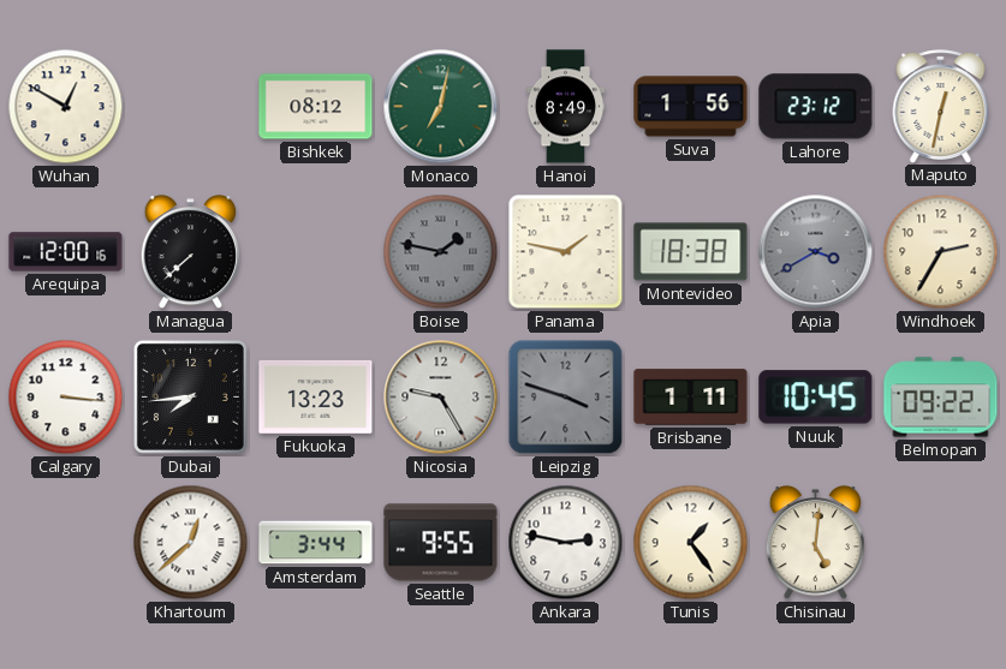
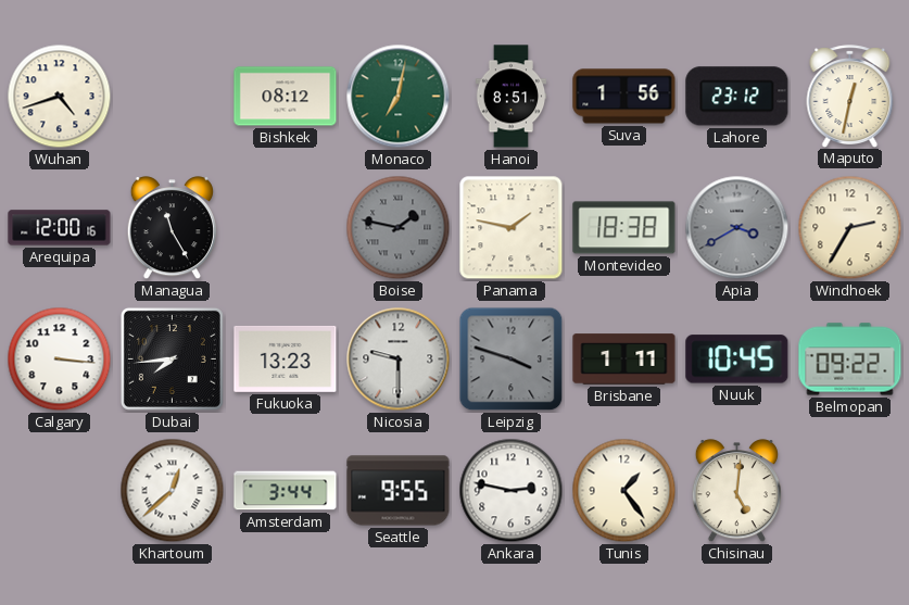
Wuhan: 12:50 -> 4:42 (60, 97)
Hanoi: 8:49 -> 8:51 (512, 97)
Managua: 7:38 -> 11:25 (172, 228)
Nicosia: 9:25 -> 9:30 (399, 360)
